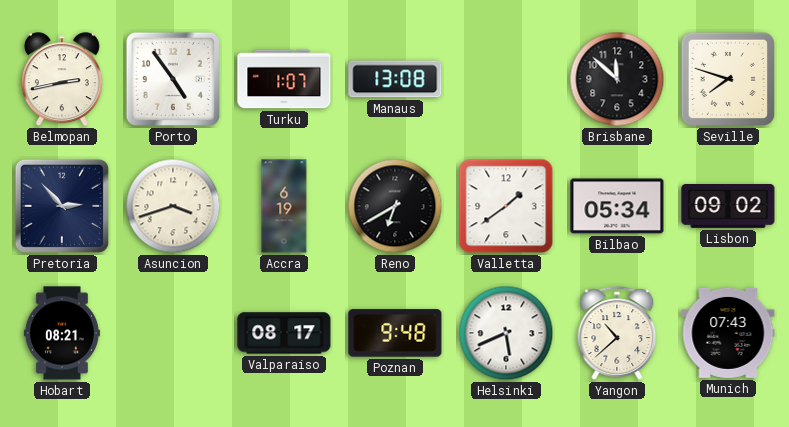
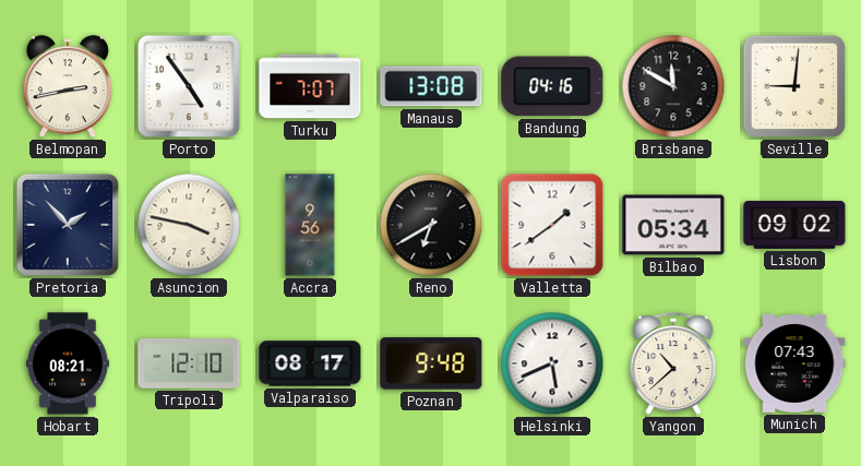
Turku: 1:07 -> 7:07 (310, 86)
Bandung: none -> 04:16 (552, 86)
Brisbane: 11:52 -> 11:50 (673, 86)
Seville: 7:48 -> 9:01 (794, 86)
Pretoria: 2:53 -> 1:53 (68, 225)
Asuncion: 3:42 -> 3:47 (189, 225)
Accra: 6:19 -> 9:56 (310, 225)
Tripoli: none -> 12:10 (189, 363)
